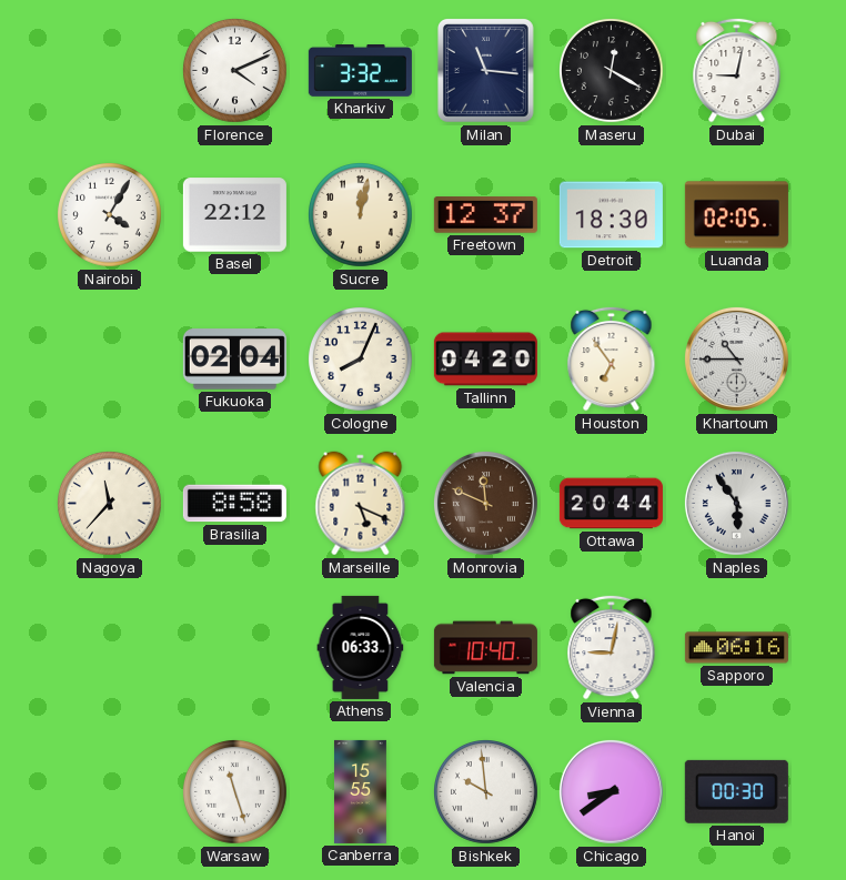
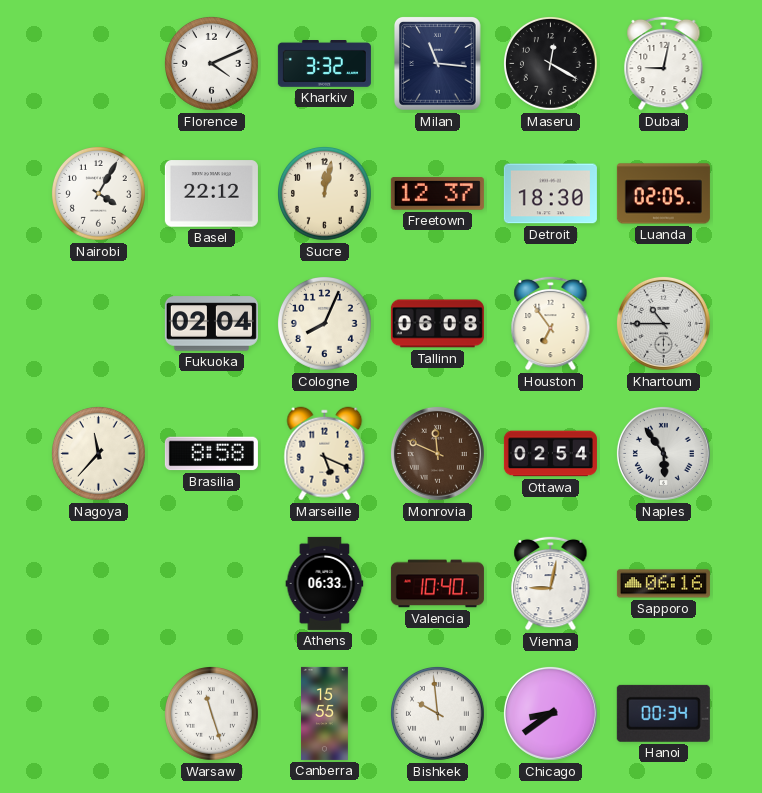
Tallinn: 04:20 -> 06:08 (437, 324)
Ottawa: 20:44 -> 02:54 (550, 454)
Hanoi: 00:30 -> 00:34 (663, 713)
